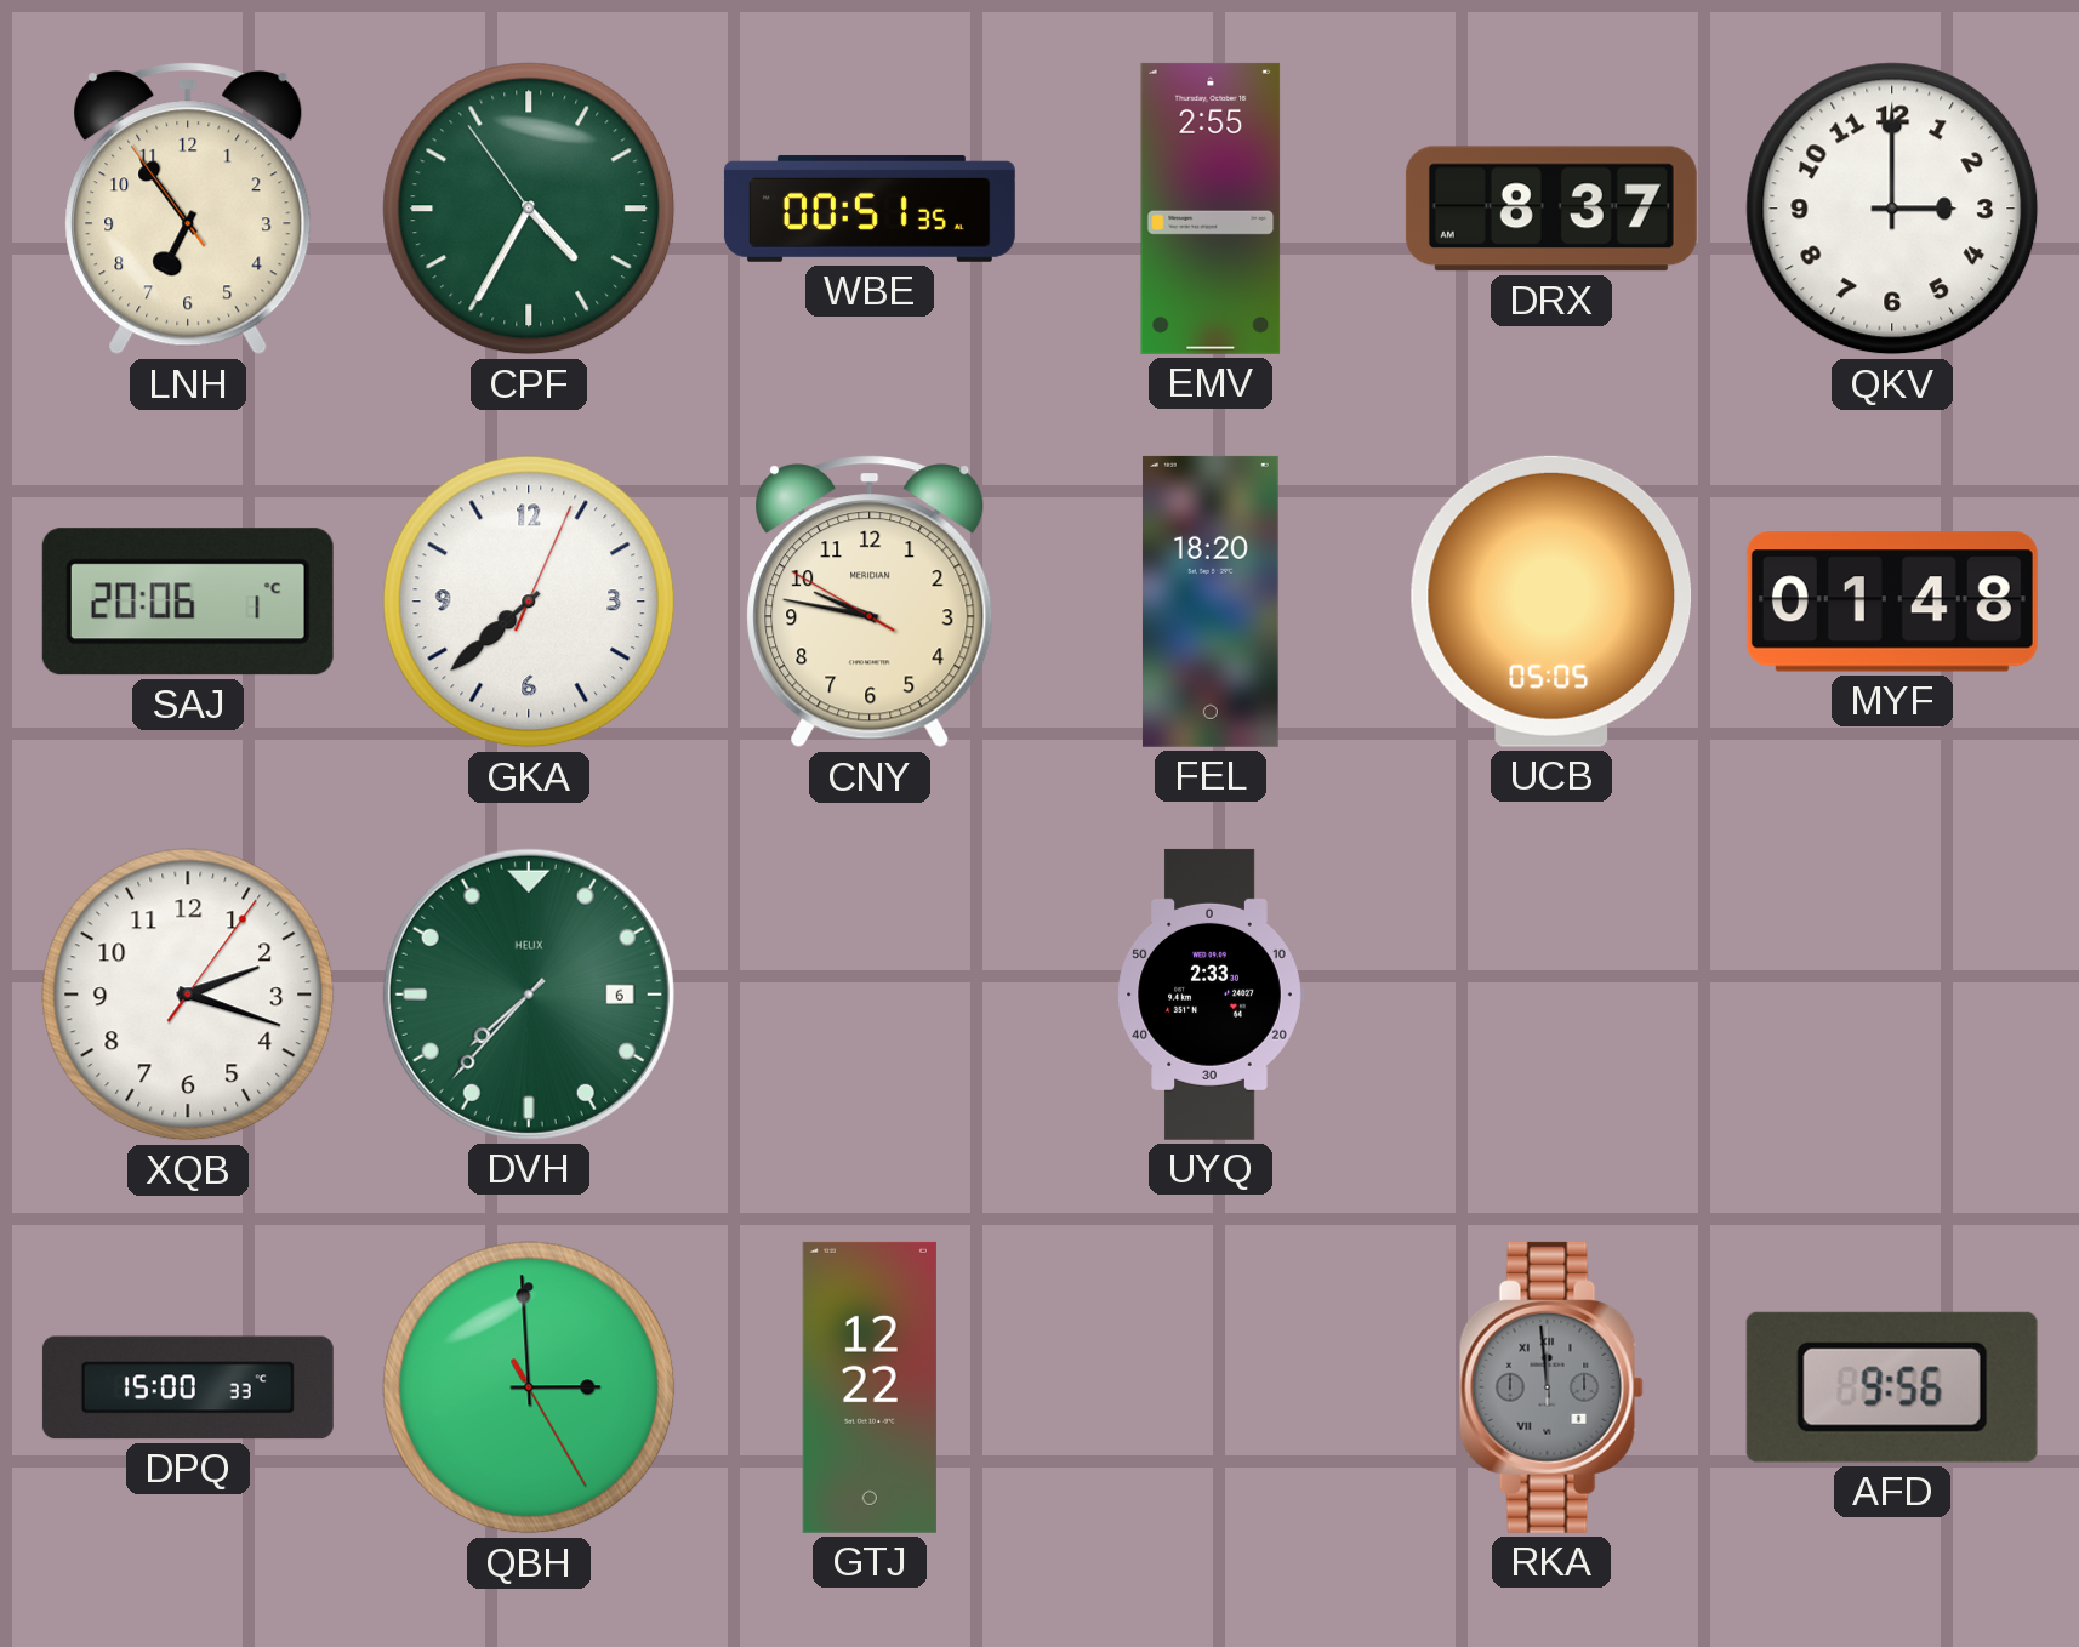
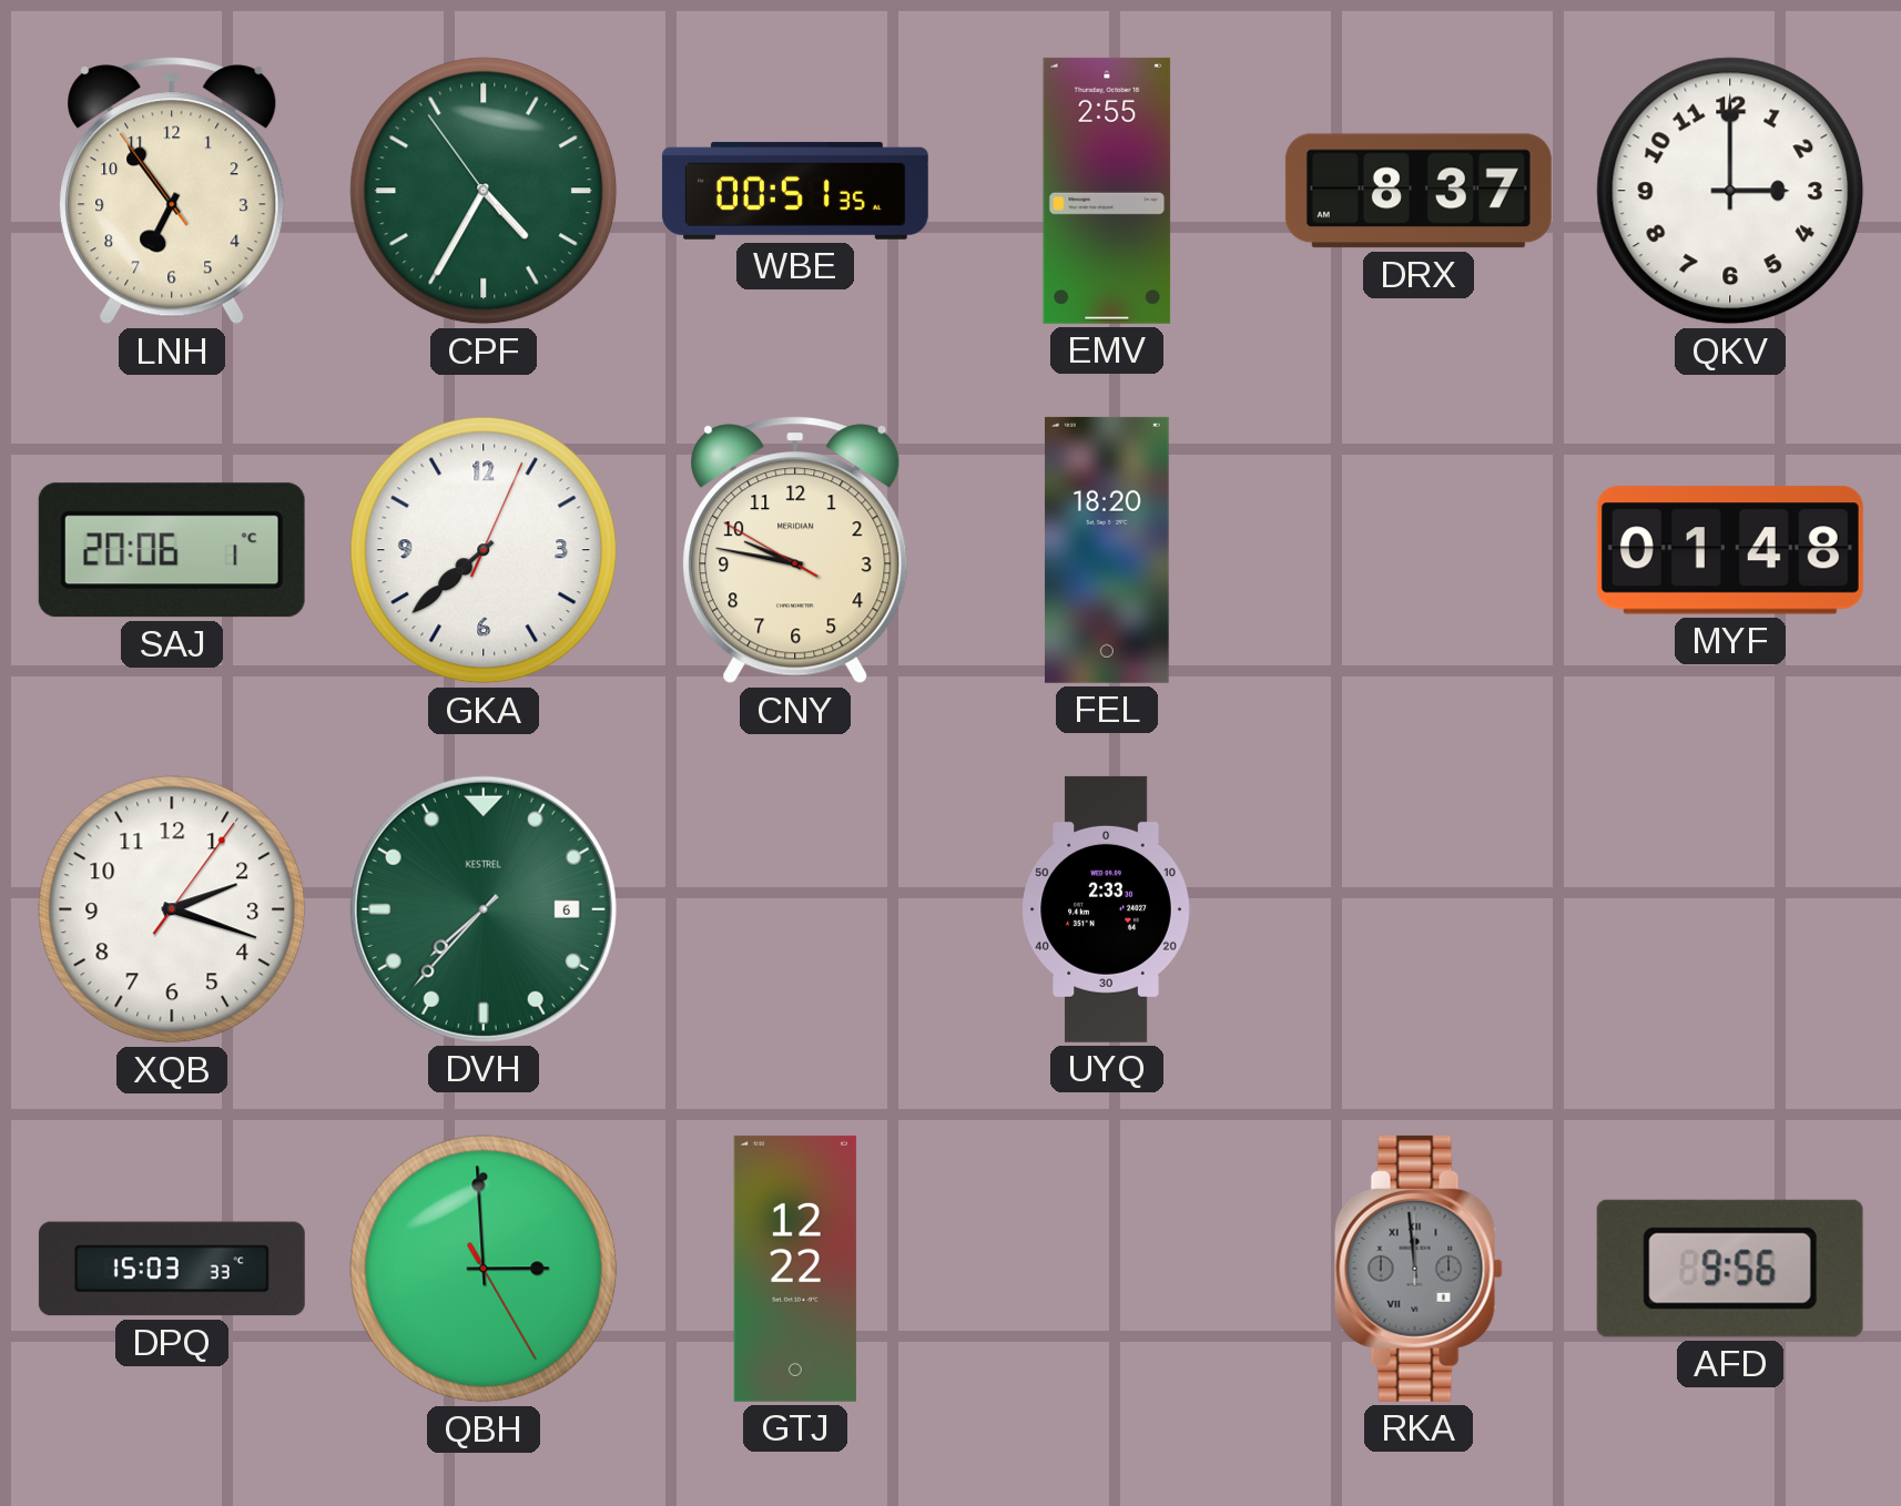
UCB: 05:05 -> none (1551, 602)
DVH brand: HELIX -> KESTREL (484, 909)
DPQ: 15:00 -> 15:03 (172, 1269)
